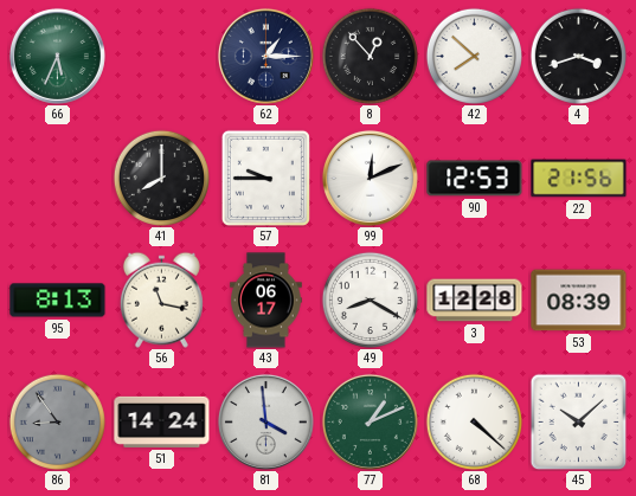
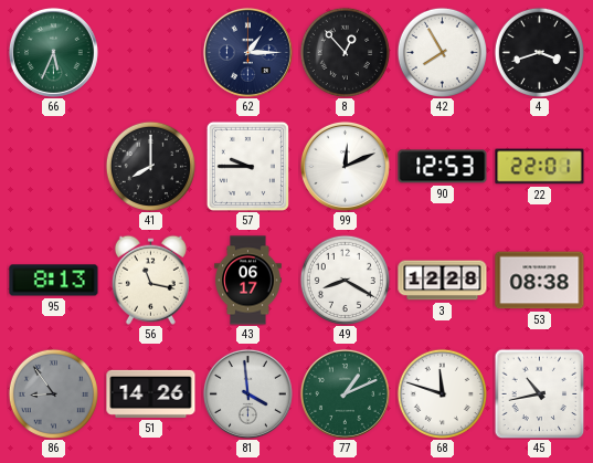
42: 7:52 -> 7:55 (442, 52)
22: 21:56 -> 22:01 (540, 167)
53: 08:39 -> 08:38 (540, 281)
51: 14:24 -> 14:26 (151, 393)
68: 4:22 -> 11:48 (442, 393)
45: 10:08 -> 10:43 (539, 393)
